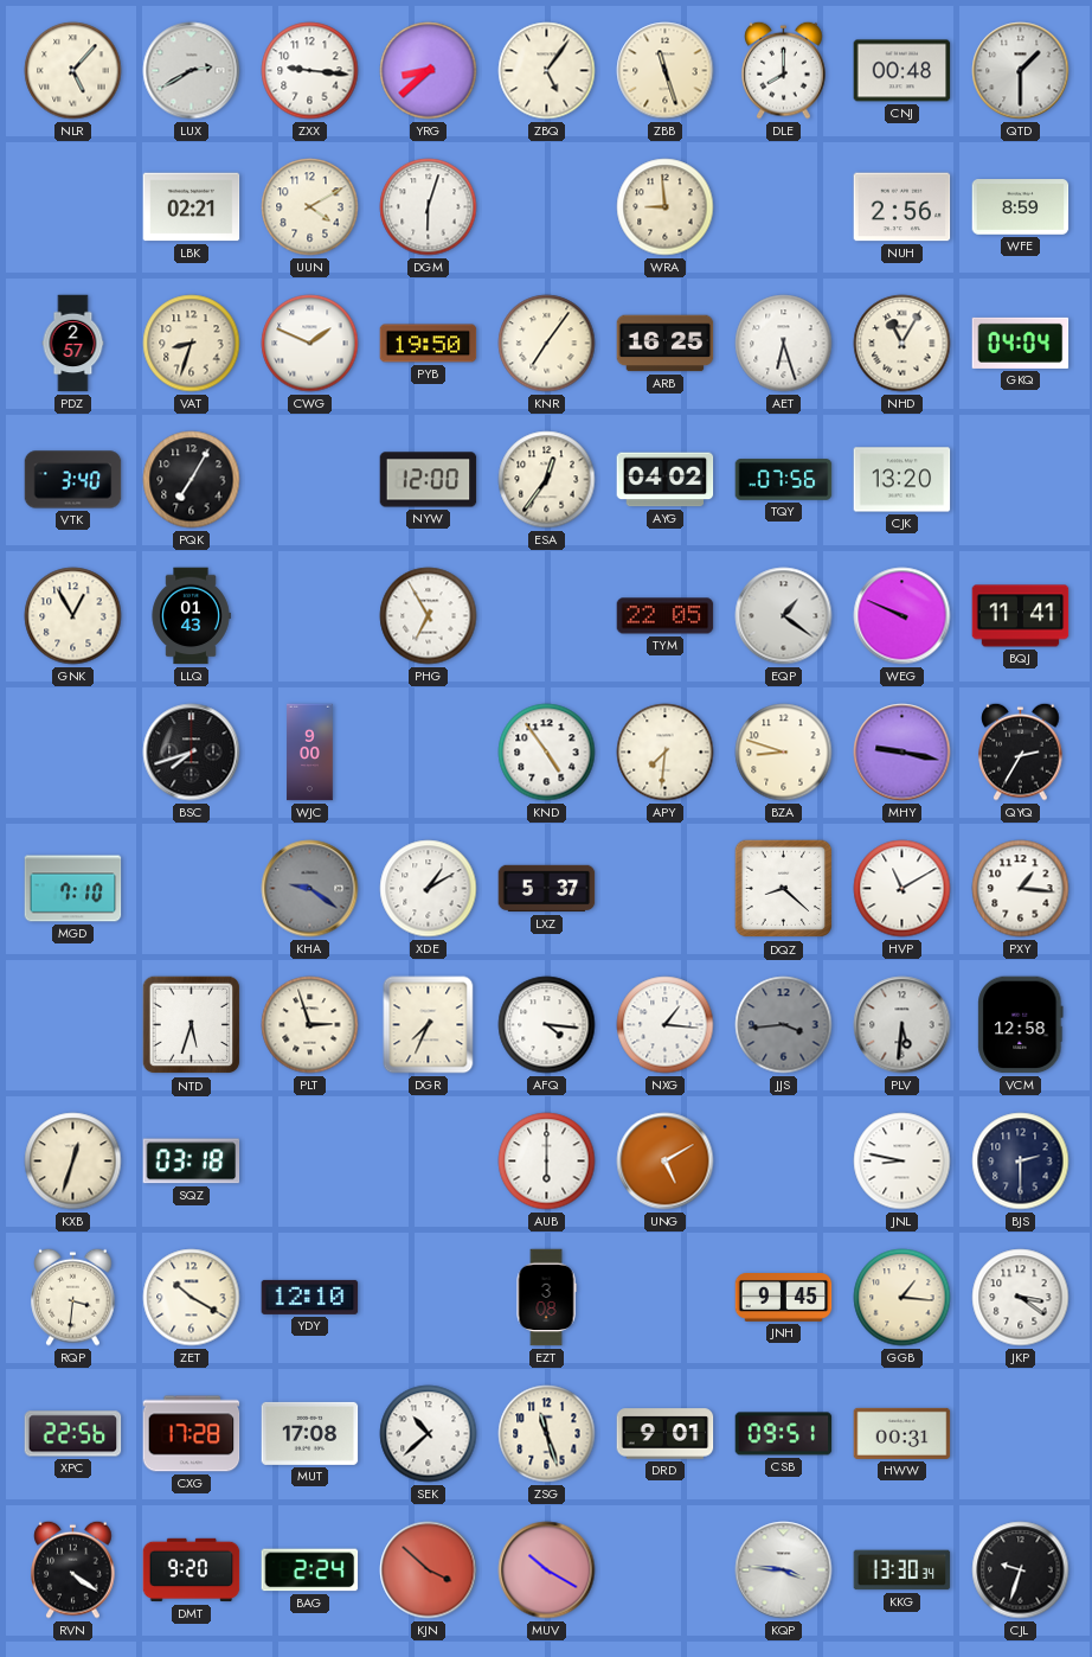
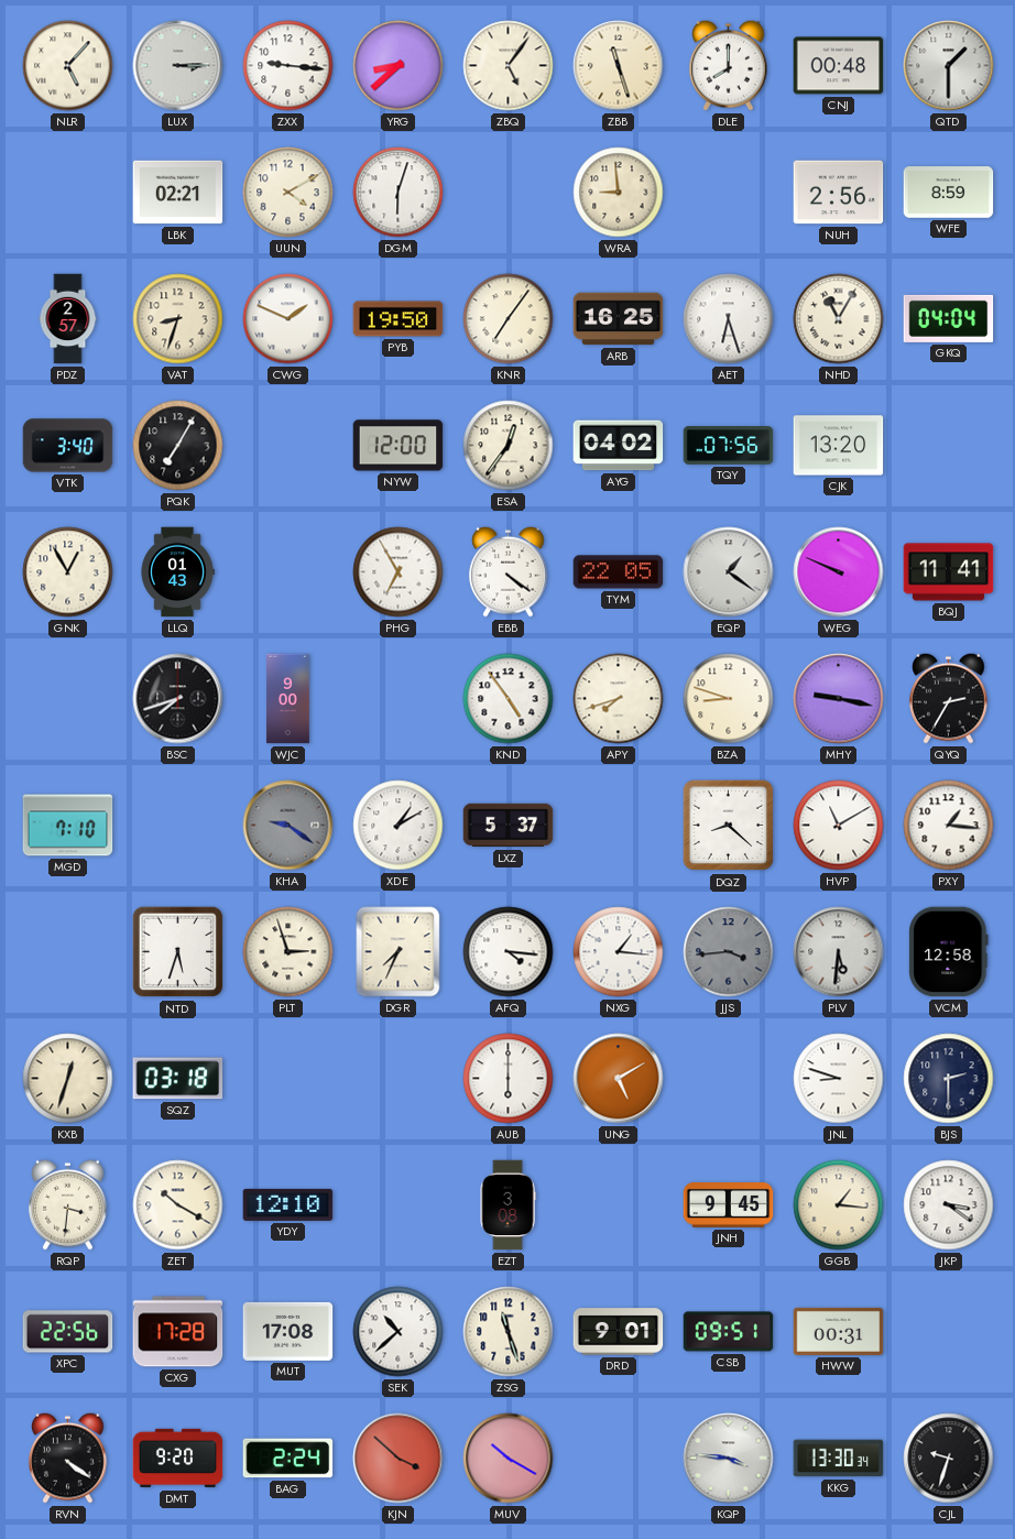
LUX: 2:40 -> 3:15 (178, 66)
EBB: none -> 4:21 (509, 571)
APY: 7:31 -> 7:42 (619, 699)
JNL: 8:47 -> 8:48 (839, 1079)
